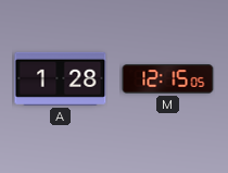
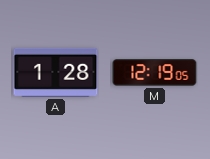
M: 12:15 -> 12:19 (155, 73)
